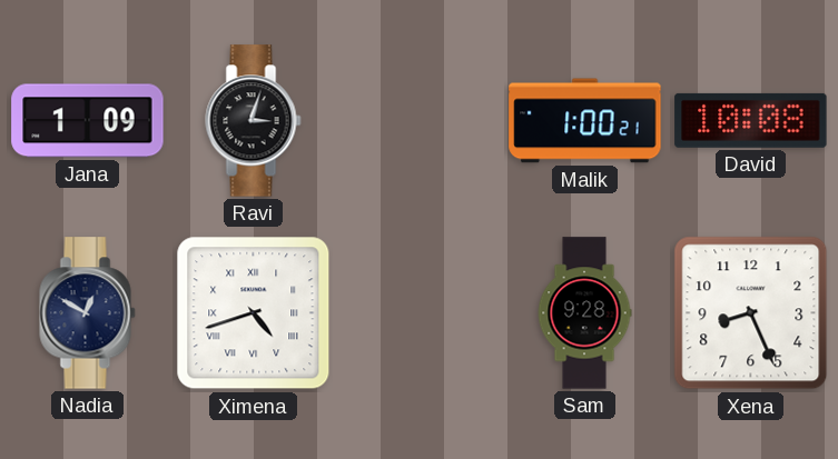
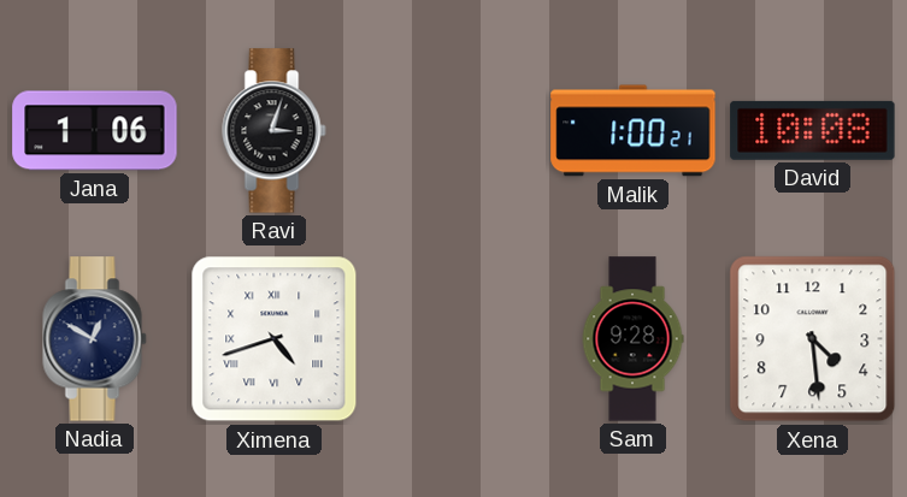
Jana: 1:09 -> 1:06 (95, 131)
Xena: 8:26 -> 4:29 (813, 339)
